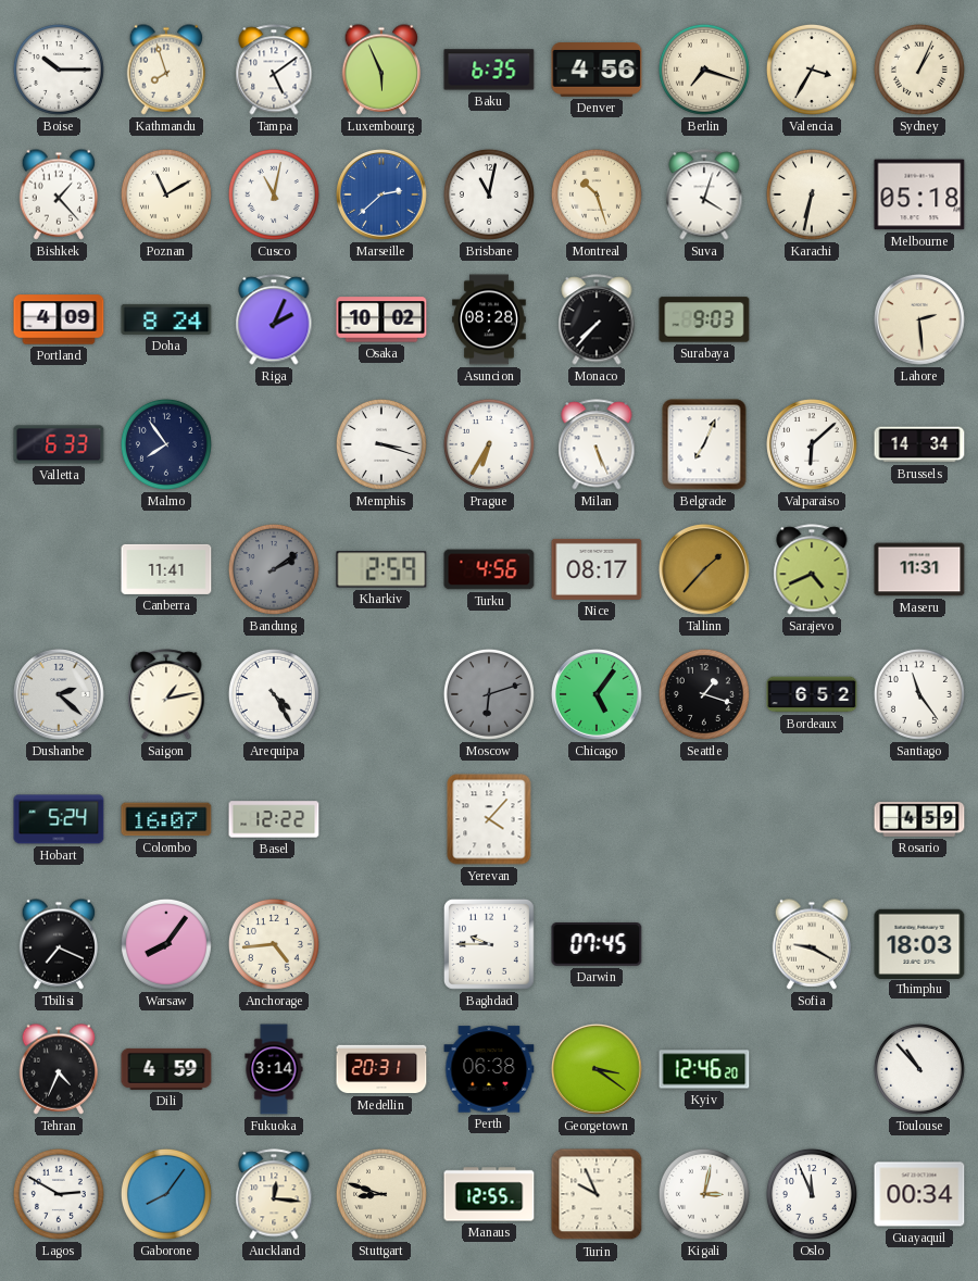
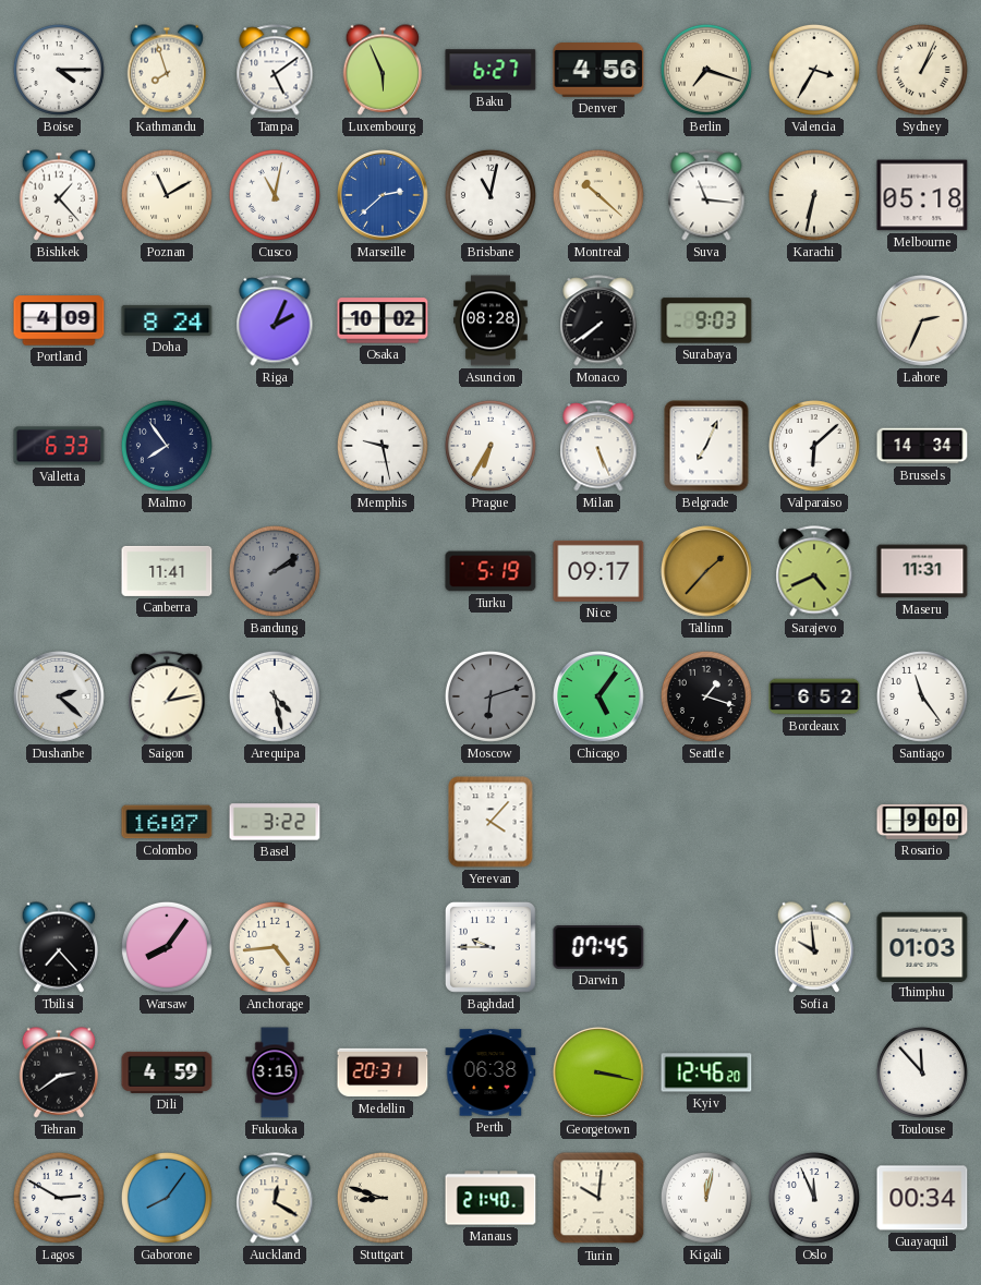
Boise: 10:15 -> 4:15 (59, 70)
Baku: 6:35 -> 6:27 (491, 70)
Montreal: 10:27 -> 10:22 (598, 195)
Suva: 4:03 -> 11:16 (706, 195)
Monaco: 7:37 -> 7:39 (598, 320)
Lahore: 2:29 -> 2:34 (923, 322)
Memphis: 3:18 -> 9:28 (383, 446)
Kharkiv: 2:59 -> none (381, 569)
Turku: 4:56 -> 5:19 (491, 571)
Nice: 08:17 -> 09:17 (598, 571)
Arequipa: 4:25 -> 4:28 (275, 696)
Hobart: 5:24 -> none (59, 819)
Basel: 12:22 -> 3:22 (275, 822)
Rosario: 4:59 -> 9:00 (922, 822)
Tbilisi: 7:19 -> 7:23 (59, 947)
Sofia: 9:20 -> 9:59 (814, 947)
Thimphu: 18:03 -> 01:03 (922, 946)
Tehran: 4:34 -> 2:39 (59, 1072)
Fukuoka: 3:14 -> 3:15 (275, 1072)
Georgetown: 3:21 -> 3:17 (599, 1074)
Toulouse: 10:53 -> 11:53 (922, 1072)
Auckland: 12:16 -> 12:20 (275, 1198)
Manaus: 12:55 -> 21:40 (491, 1198)
Turin: 9:56 -> 10:01 (598, 1198)
Kigali: 3:02 -> 12:02 (706, 1198)
